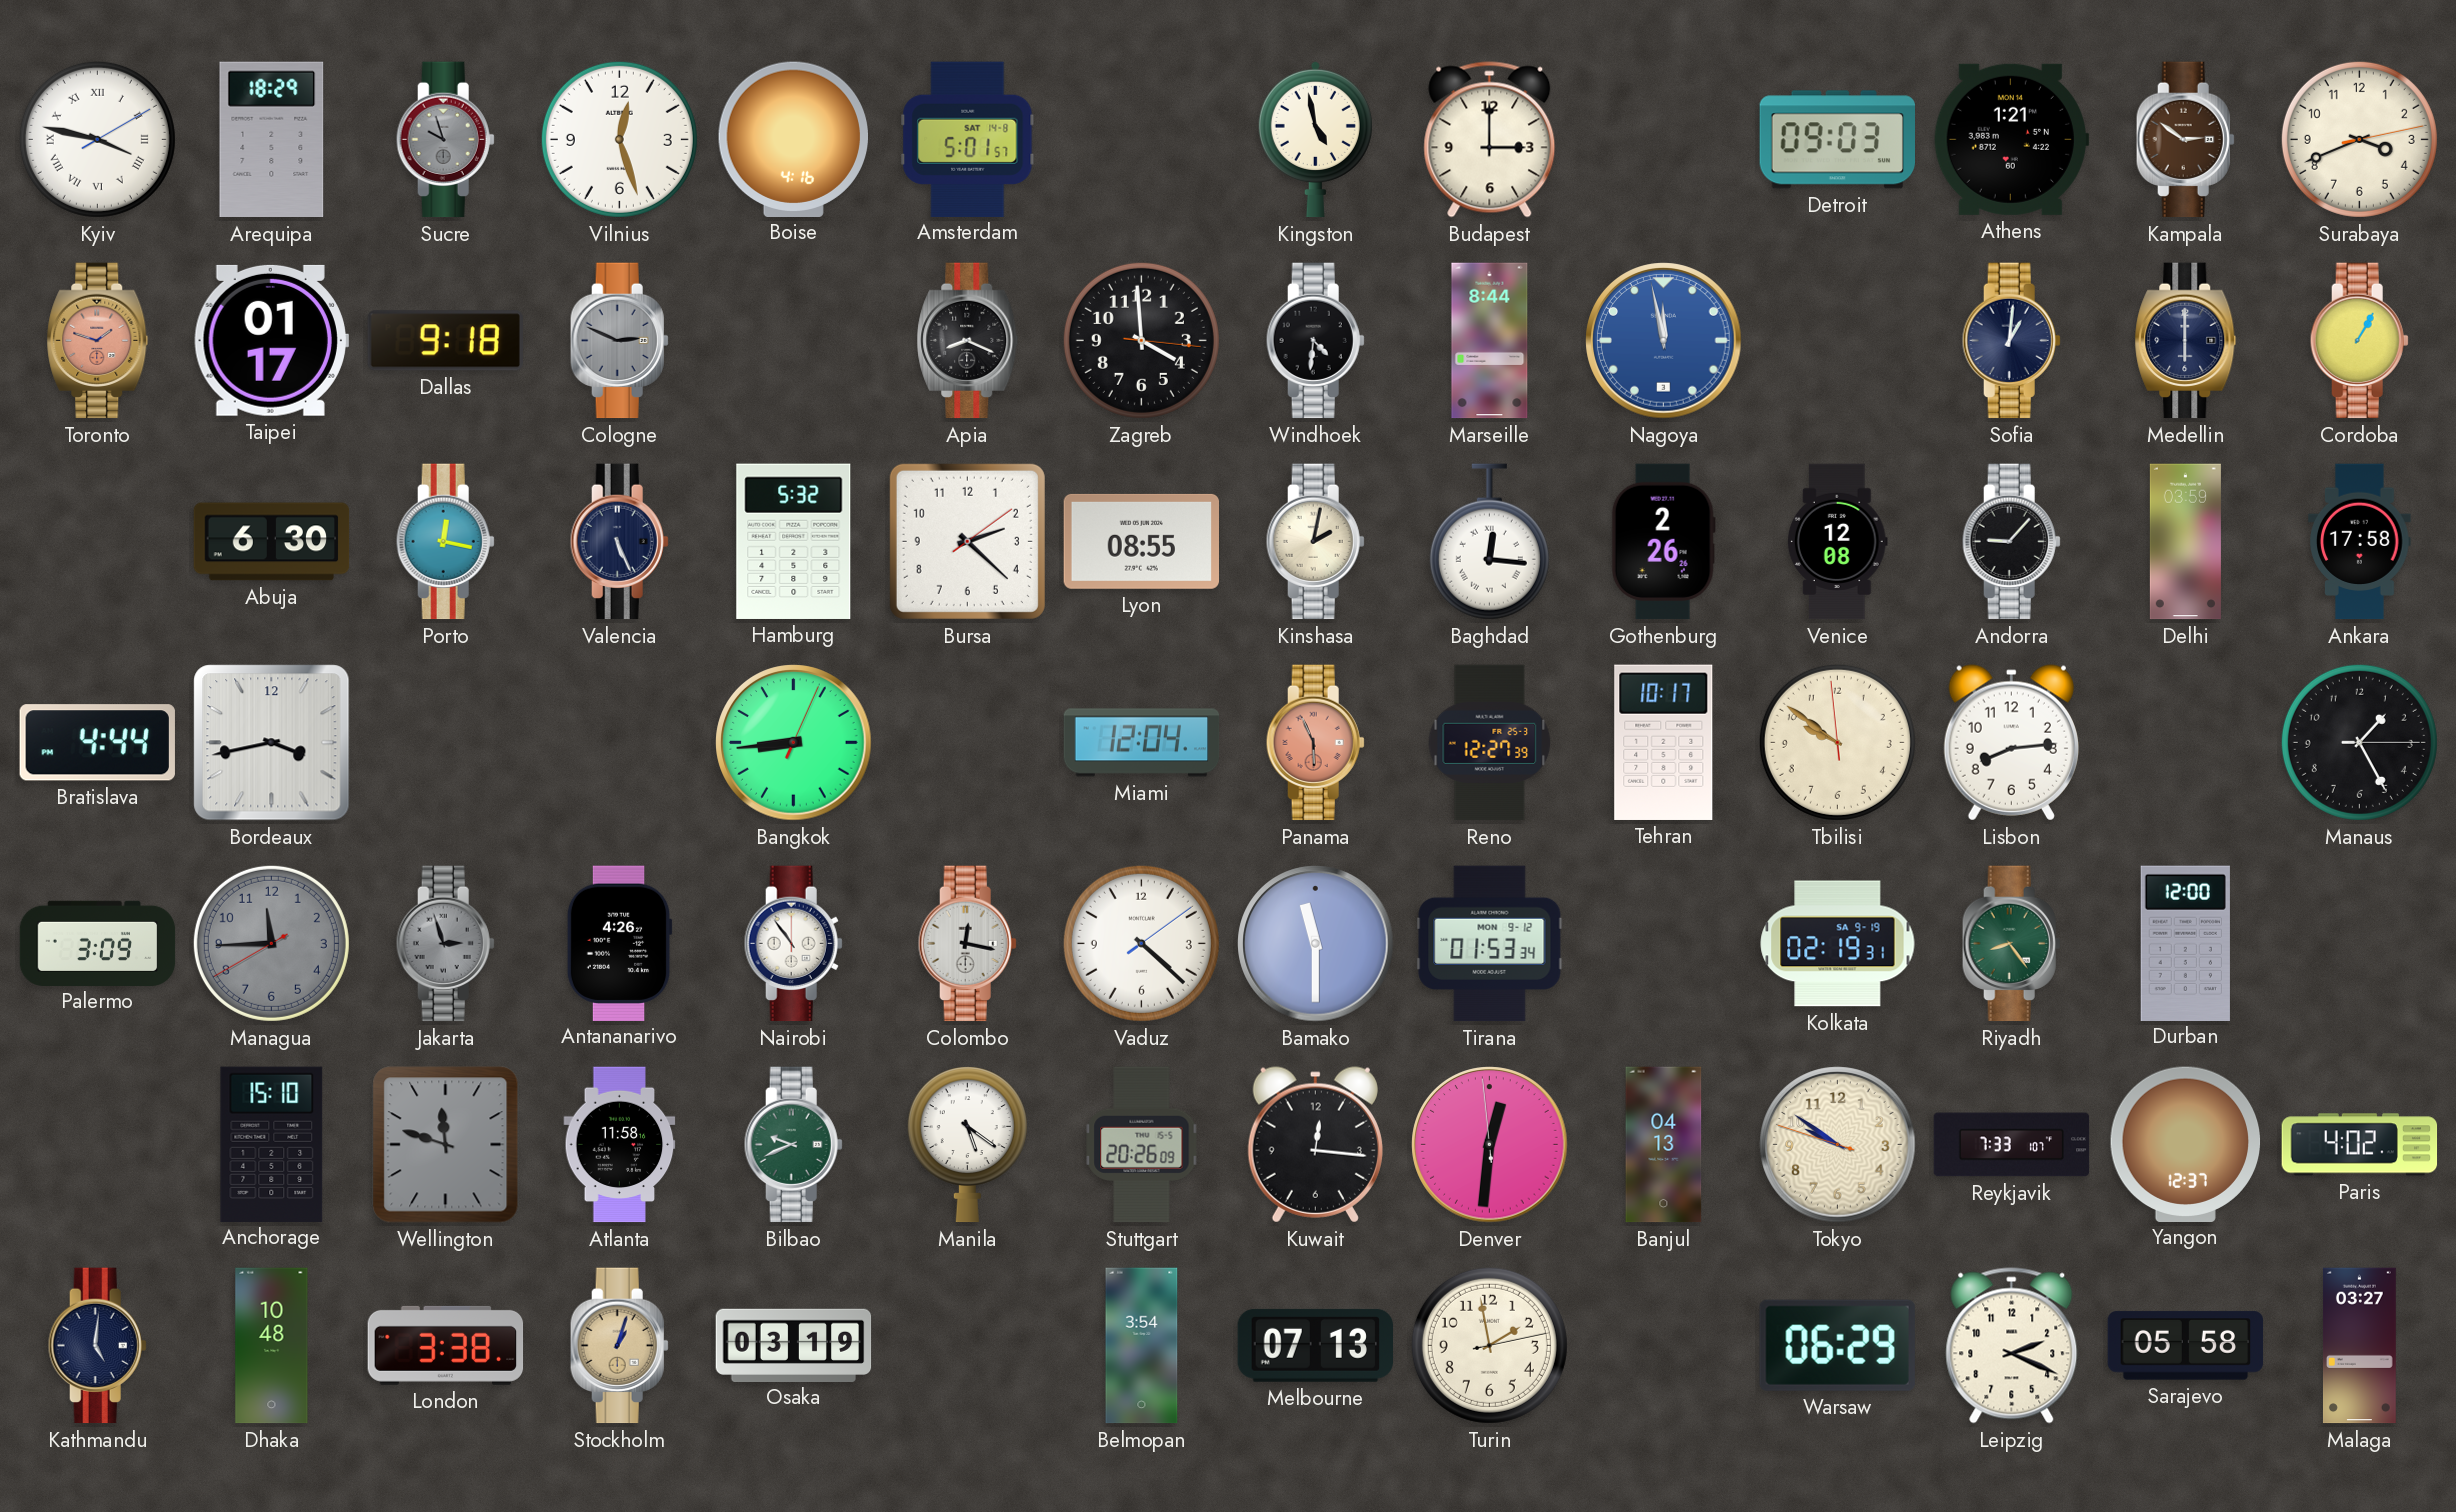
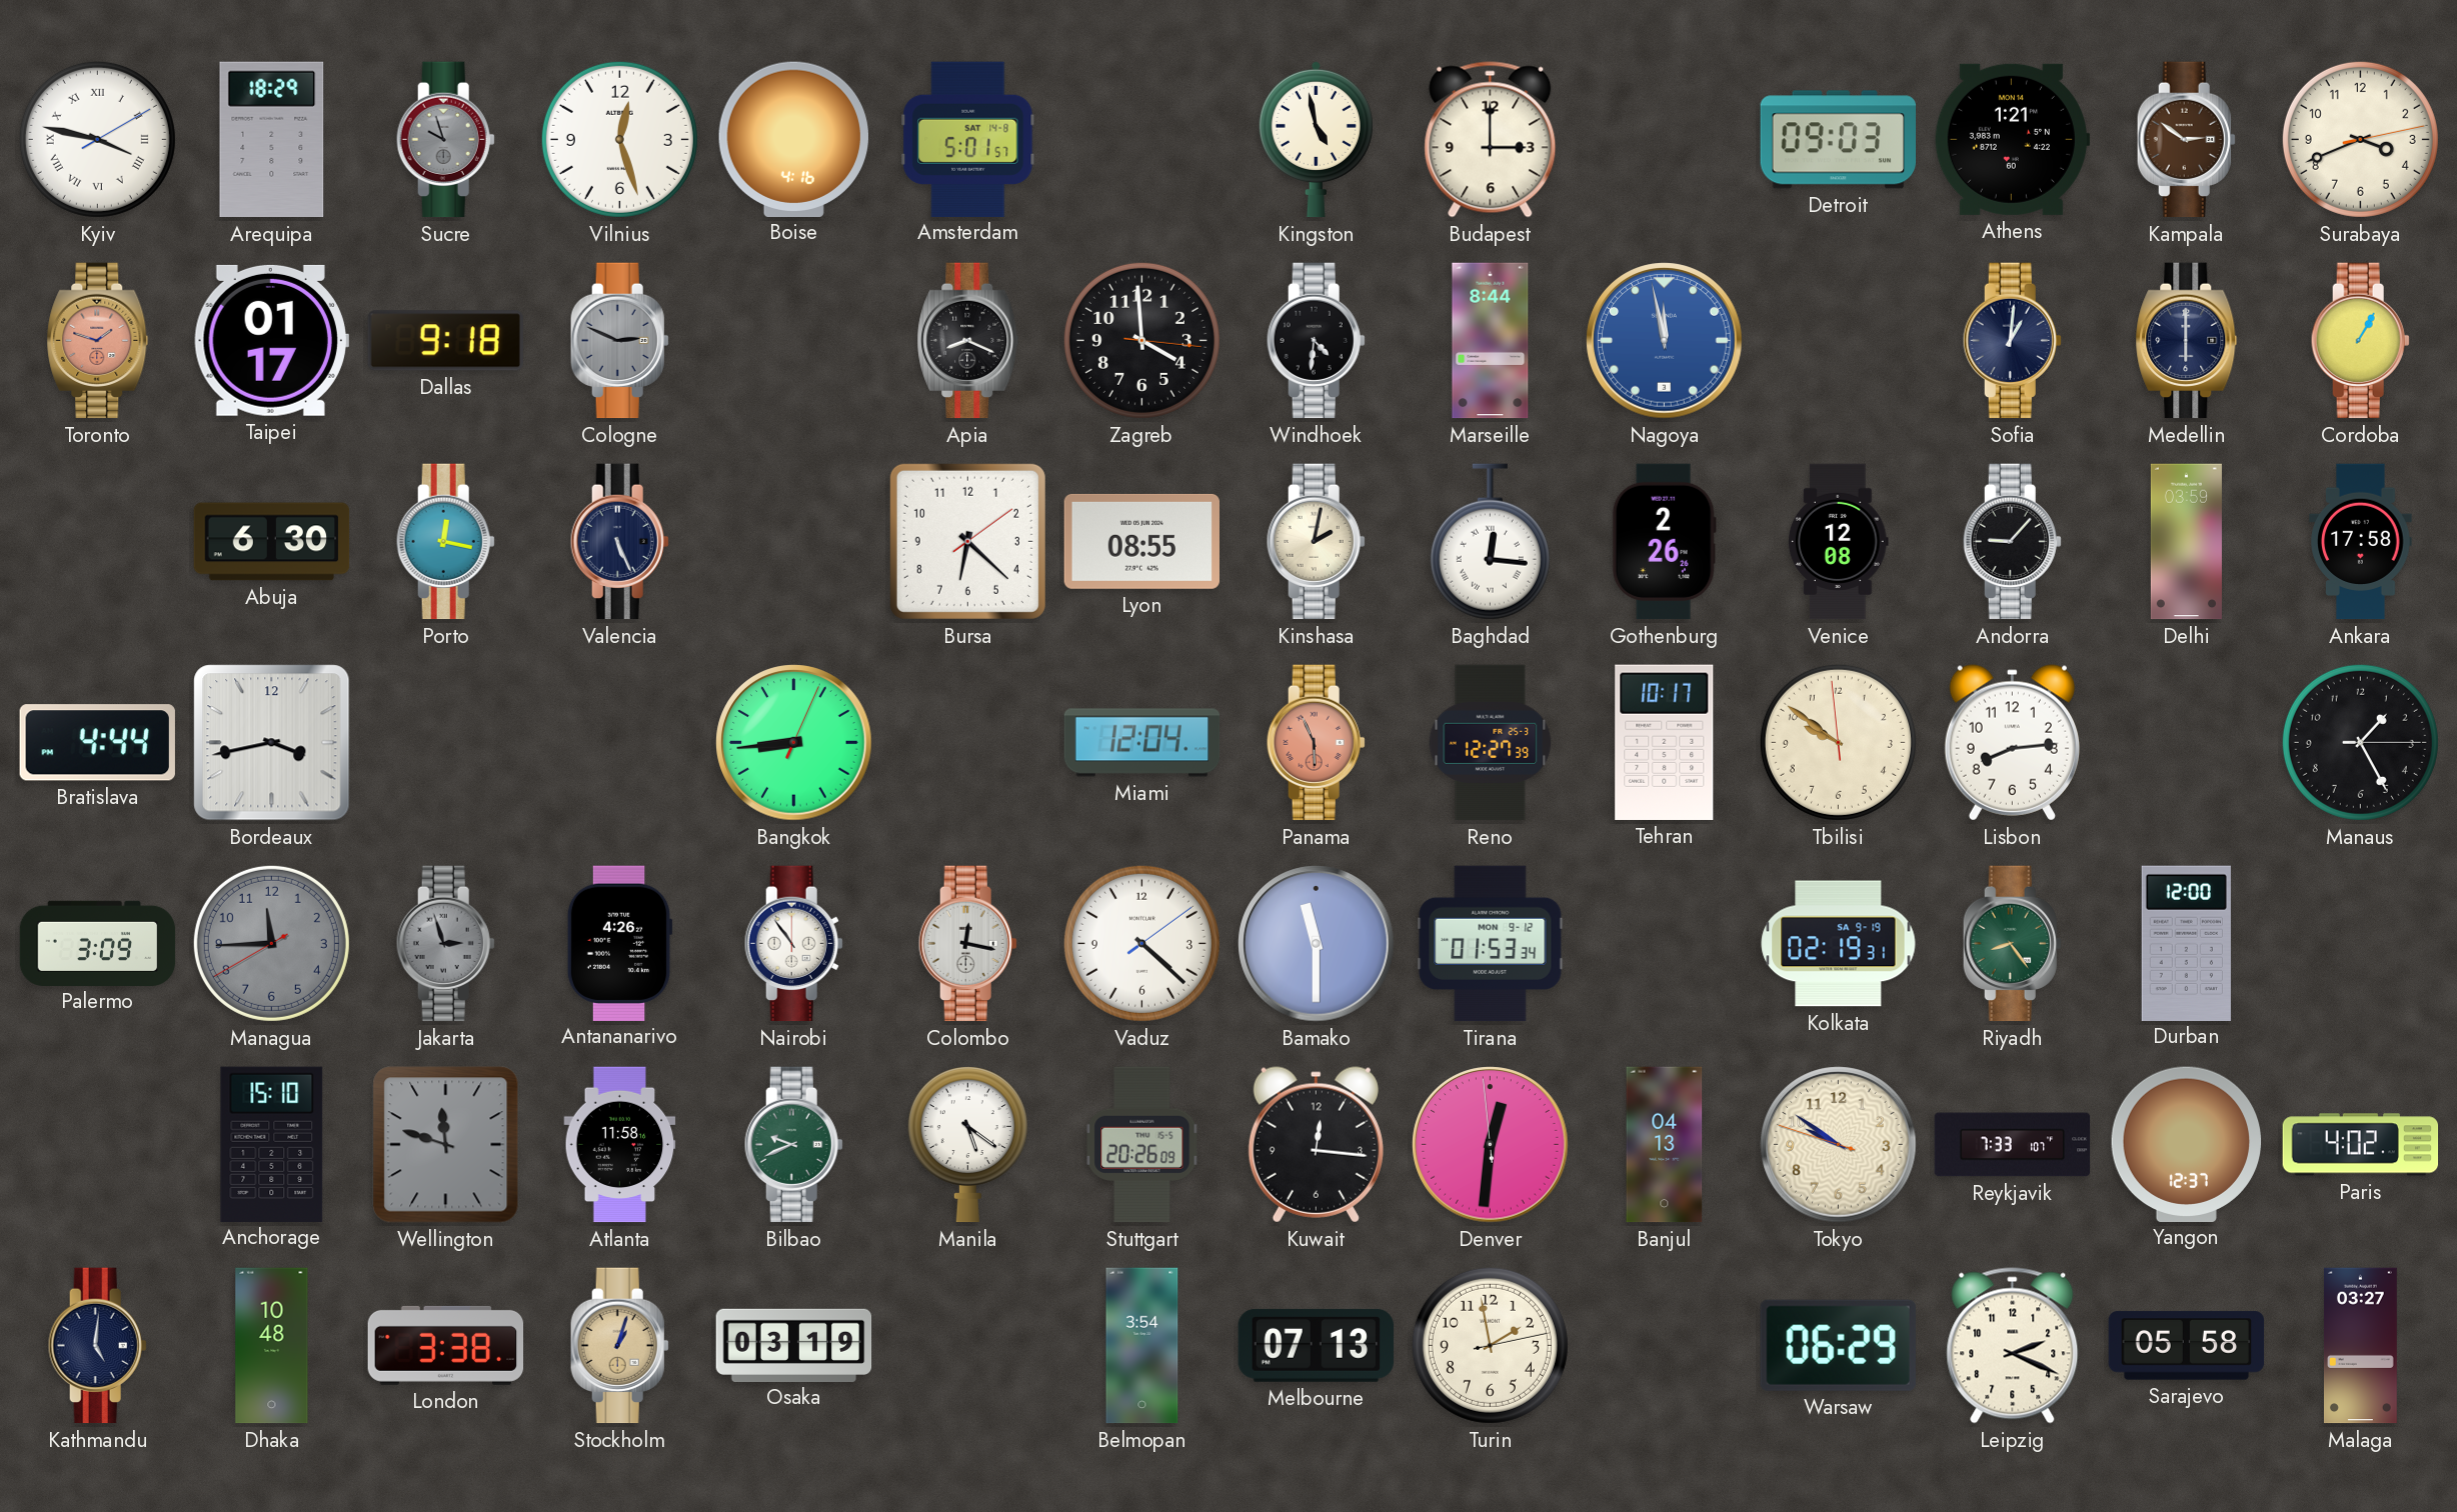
Hamburg: 5:32 -> none (794, 541)
Bursa: 2:22 -> 6:22 (967, 541)
